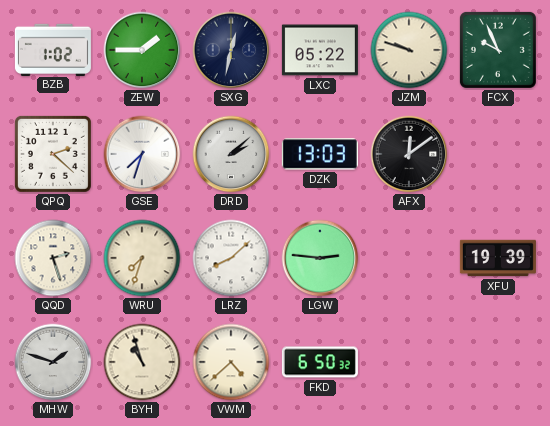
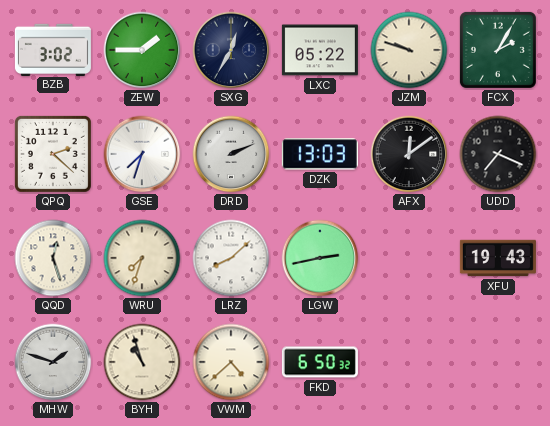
BZB: 1:02 -> 3:02 (53, 49)
SXG: 12:32 -> 12:35 (231, 50)
FCX: 9:56 -> 2:05 (498, 50)
DRD: 2:08 -> 2:11 (231, 154)
UDD: none -> 7:19 (498, 154)
QQD: 2:27 -> 12:27 (53, 258)
LGW: 2:46 -> 2:43 (320, 258)
XFU: 19:39 -> 19:43 (498, 258)
